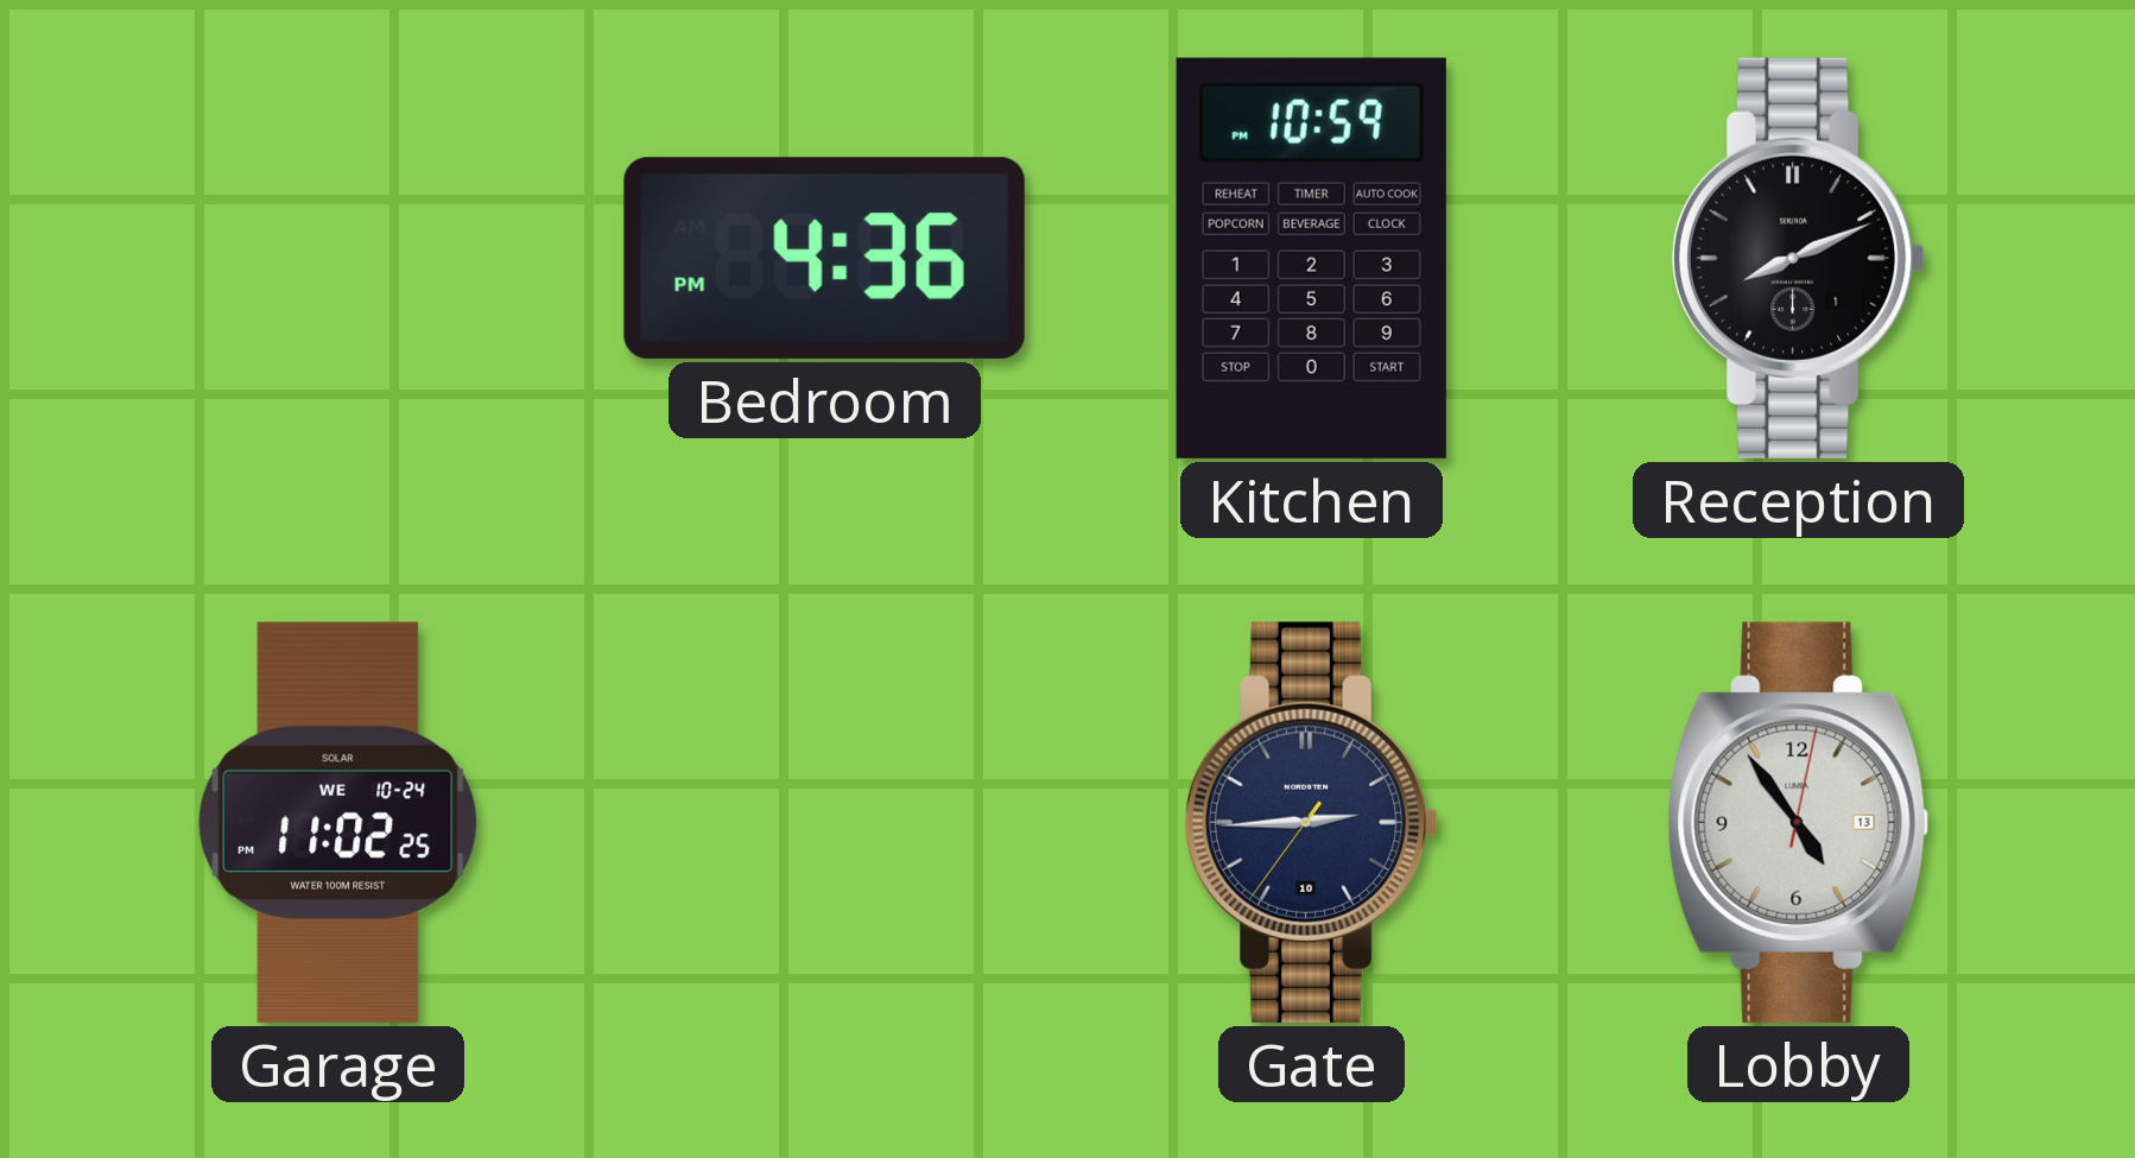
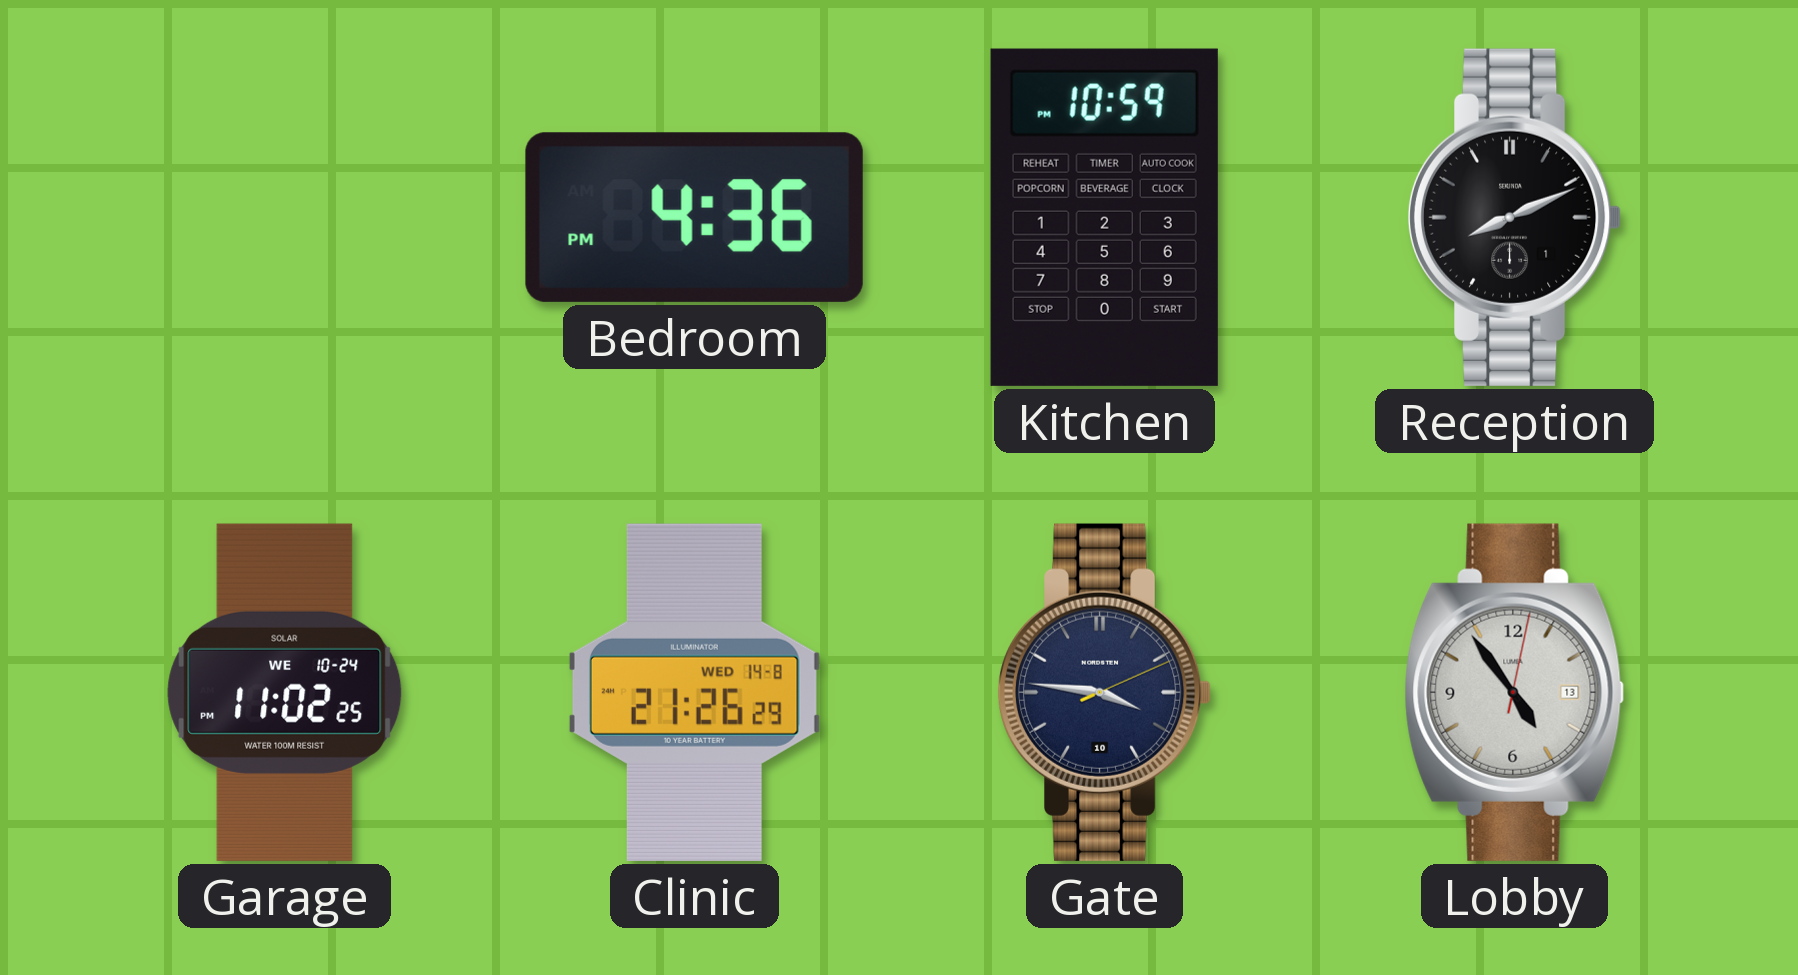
Clinic: none -> 21:26 (694, 692)
Gate: 2:44 -> 3:46 (1105, 692)
